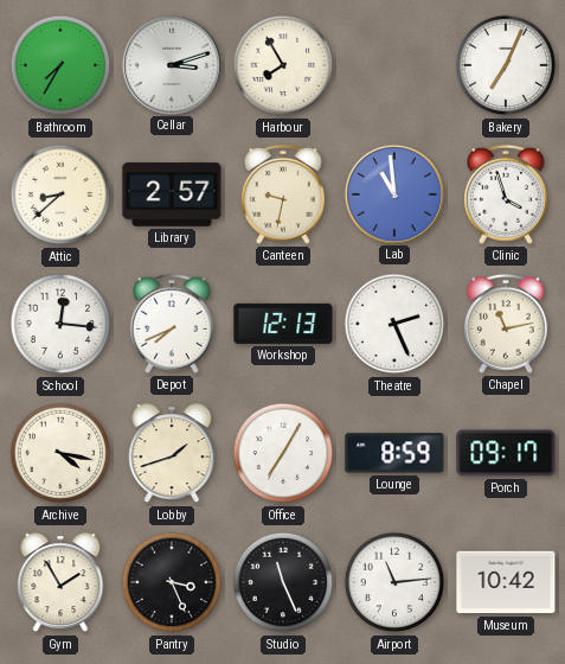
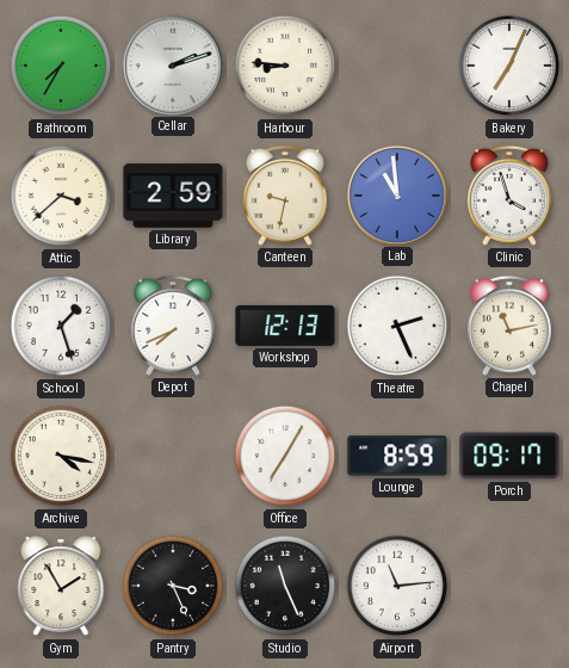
Cellar: 3:12 -> 2:12 (172, 64)
Harbour: 7:55 -> 8:46 (285, 66)
Attic: 8:38 -> 3:38 (61, 196)
Library: 2:57 -> 2:59 (173, 196)
School: 12:16 -> 1:27 (61, 326)
Lobby: 1:42 -> none (172, 454)
Museum: 10:42 -> none (506, 582)
